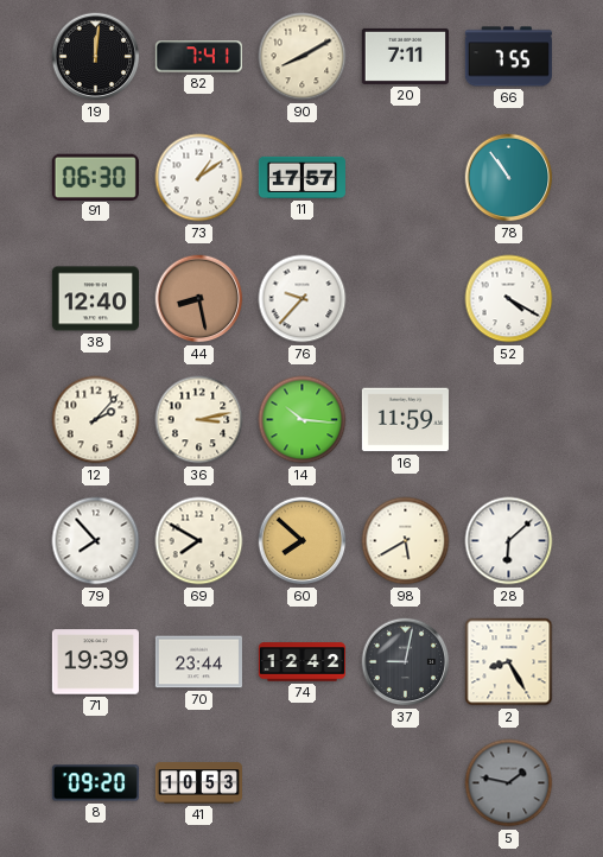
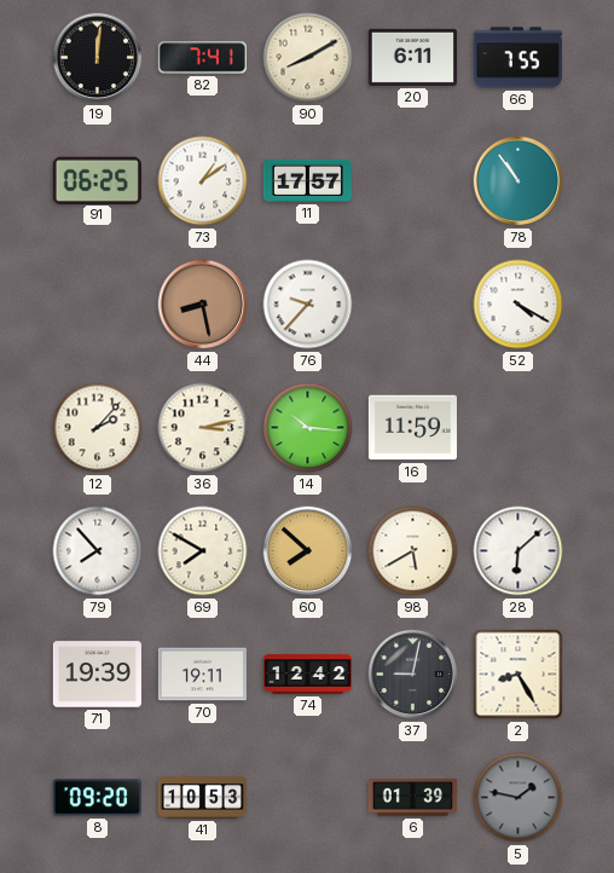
20: 7:11 -> 6:11 (412, 57)
91: 06:30 -> 06:25 (97, 180)
38: 12:40 -> none (95, 299)
70: 23:44 -> 19:11 (202, 675)
6: none -> 01:39 (412, 798)
